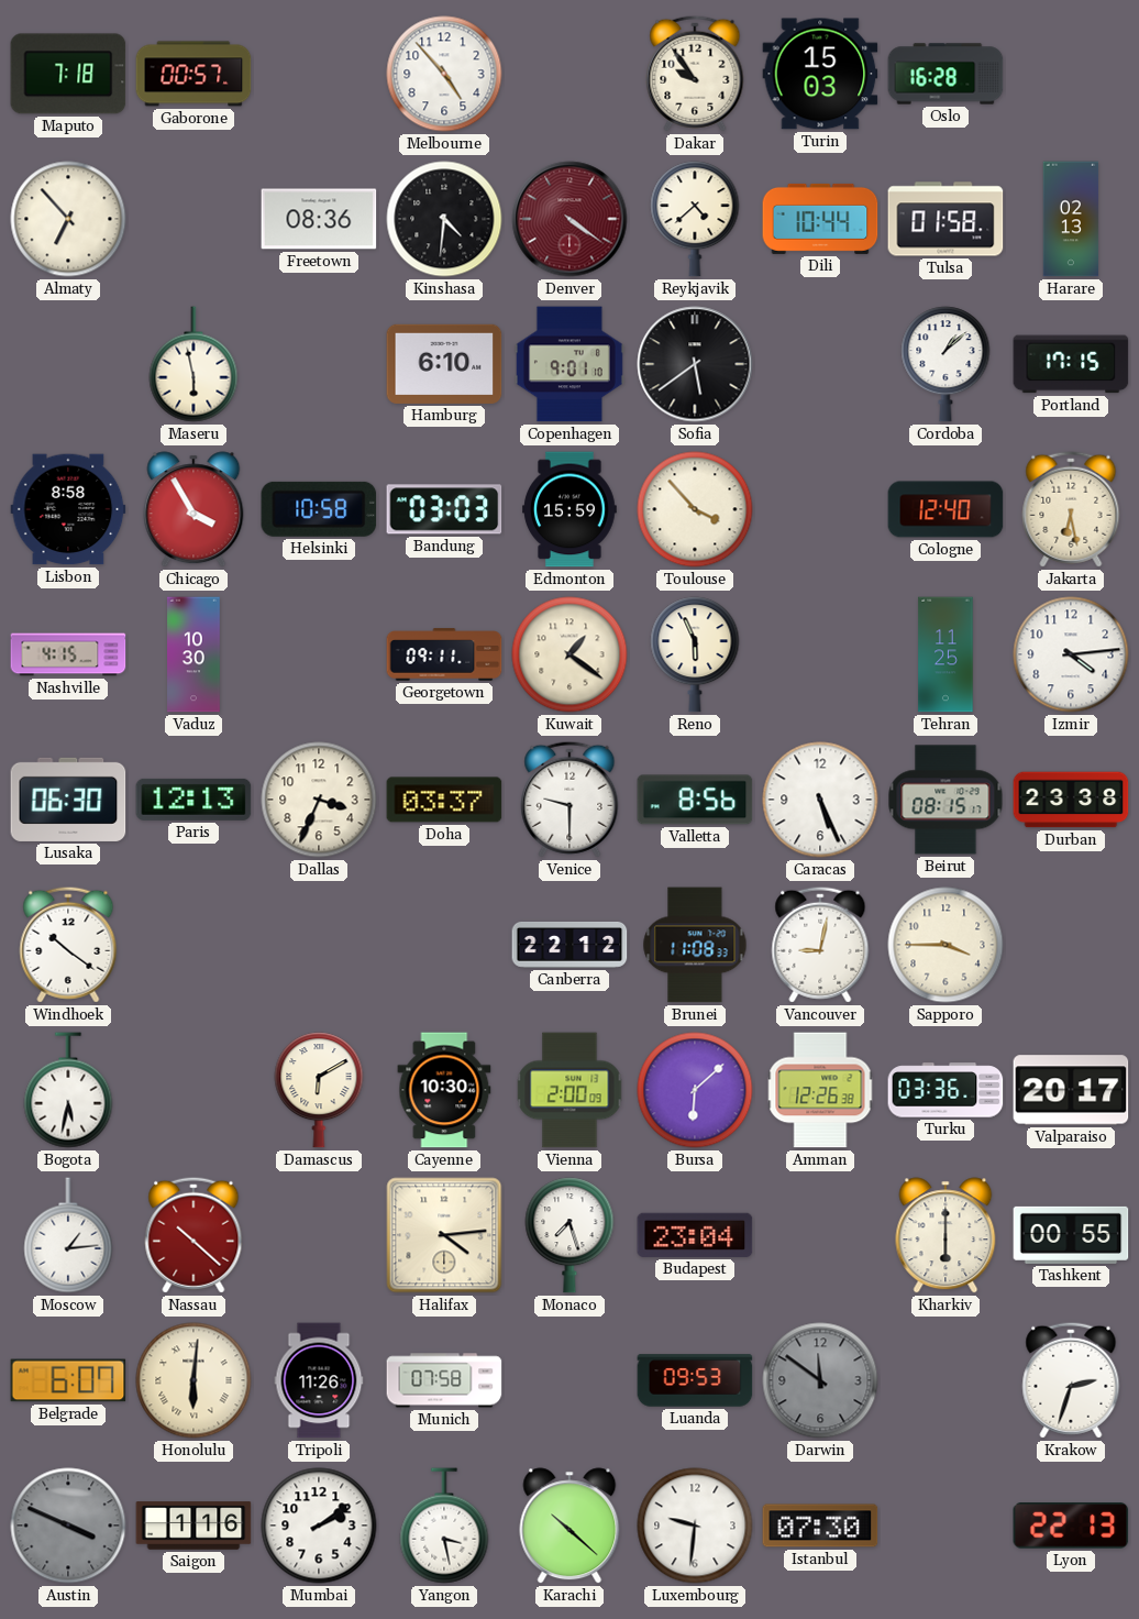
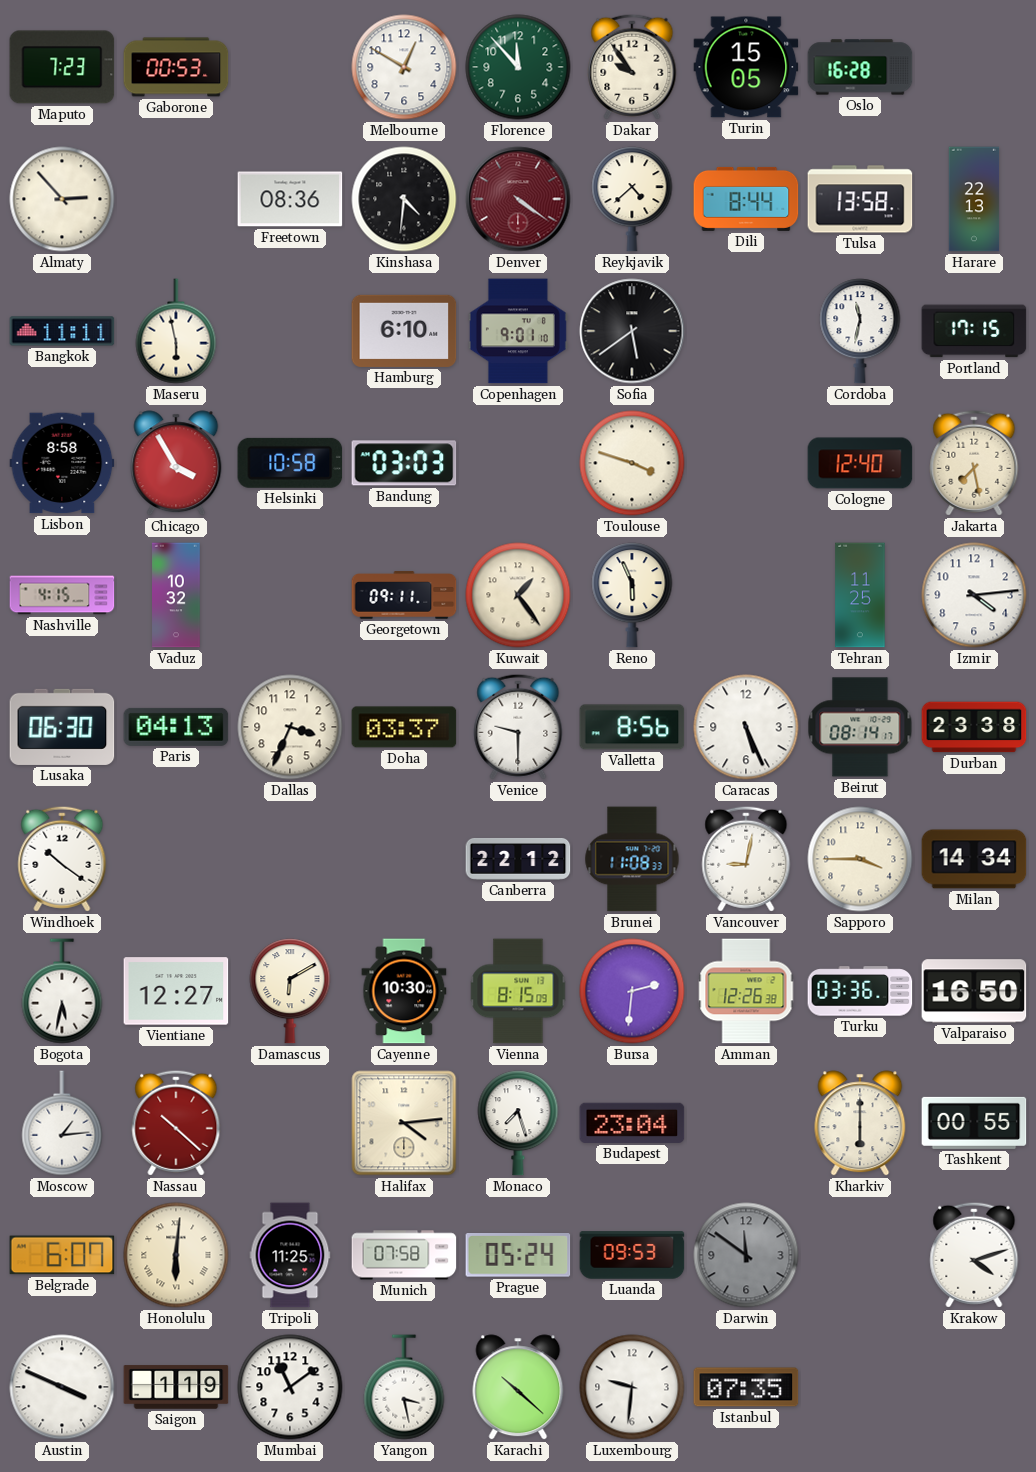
Maputo: 7:18 -> 7:23 (62, 67)
Gaborone: 00:57 -> 00:53 (176, 67)
Melbourne: 4:53 -> 12:50 (404, 67)
Florence: none -> 11:53 (518, 67)
Turin: 15:03 -> 15:05 (746, 67)
Almaty: 6:53 -> 2:53 (62, 199)
Dili: 10:44 -> 8:44 (746, 199)
Tulsa: 01:58 -> 13:58 (860, 199)
Harare: 02:13 -> 22:13 (974, 199)
Bangkok: none -> 11:11 (62, 331)
Cordoba: 1:08 -> 11:32 (860, 331)
Edmonton: 15:59 -> none (569, 509)
Toulouse: 3:53 -> 3:48 (632, 463)
Jakarta: 6:28 -> 7:28 (974, 463)
Vaduz: 10:30 -> 10:32 (176, 595)
Kuwait: 1:21 -> 1:24 (518, 595)
Paris: 12:13 -> 04:13 (176, 727)
Beirut: 08:15 -> 08:14 (860, 727)
Milan: none -> 14:34 (974, 859)
Vientiane: none -> 12:27 (176, 991)
Vienna: 2:00 -> 8:15 (518, 991)
Bursa: 6:08 -> 2:31 (632, 991)
Valparaiso: 20:17 -> 16:50 (974, 991)
Tripoli: 11:26 -> 11:25 (290, 1255)
Prague: none -> 05:24 (518, 1256)
Krakow: 2:33 -> 4:12 (974, 1255)
Austin dial: grey -> white (62, 1387)
Saigon: 1:16 -> 1:19 (176, 1387)
Mumbai: 2:09 -> 11:09 (290, 1387)
Istanbul: 07:30 -> 07:35 (746, 1387)
Lyon: 22:13 -> none (1071, 1526)
